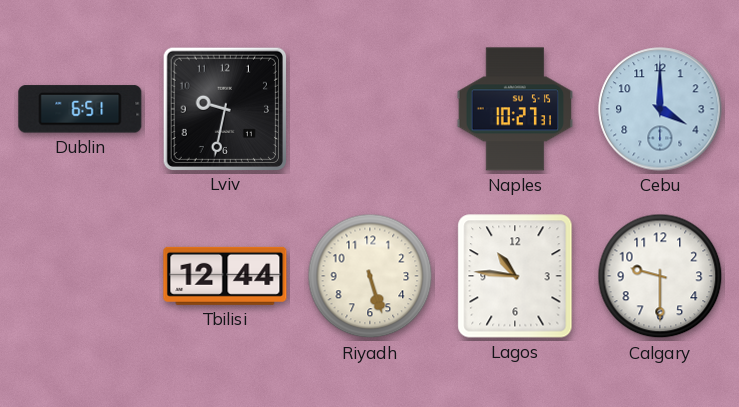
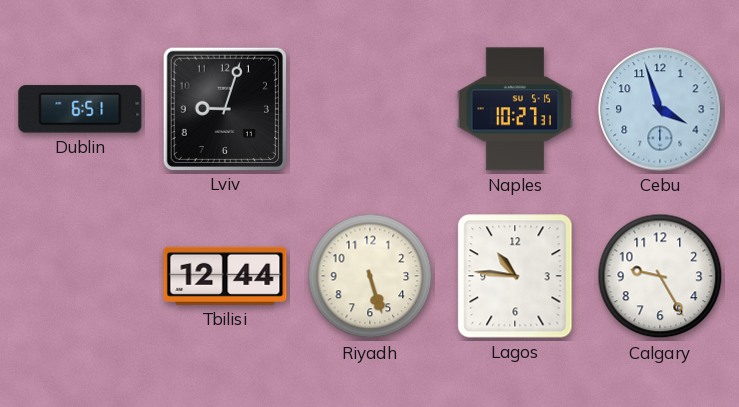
Lviv: 9:32 -> 9:03 (224, 108)
Cebu: 4:00 -> 3:57 (660, 109)
Calgary: 9:30 -> 9:25 (660, 276)
